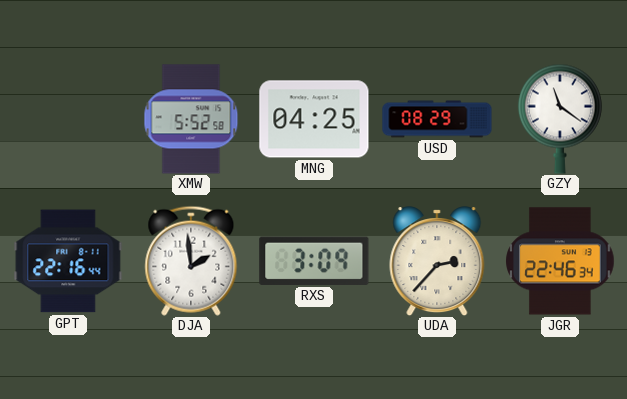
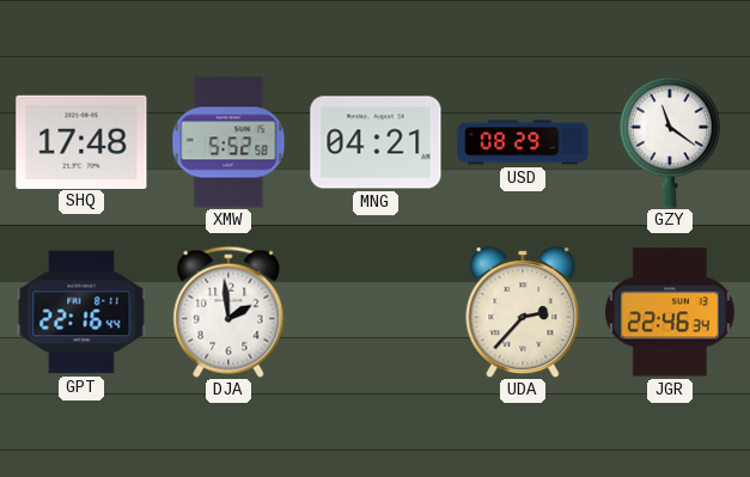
SHQ: none -> 17:48 (81, 141)
MNG: 04:25 -> 04:21 (376, 142)
RXS: 3:09 -> none (314, 261)
